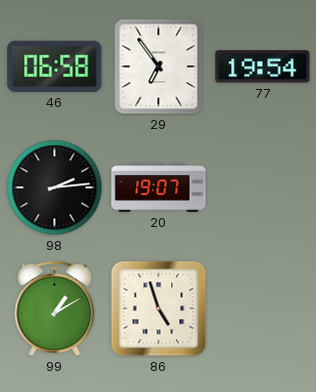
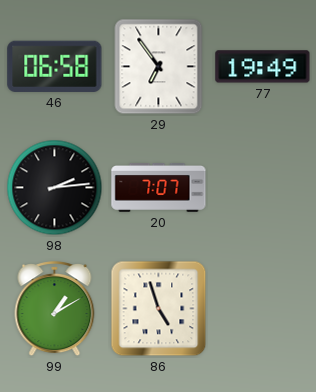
77: 19:54 -> 19:49 (263, 67)
20: 19:07 -> 7:07 (159, 188)
